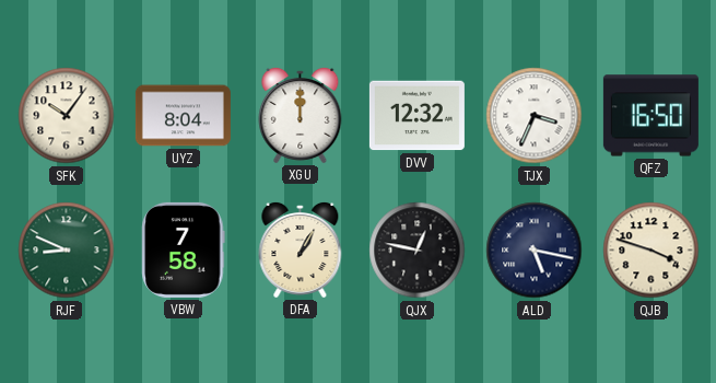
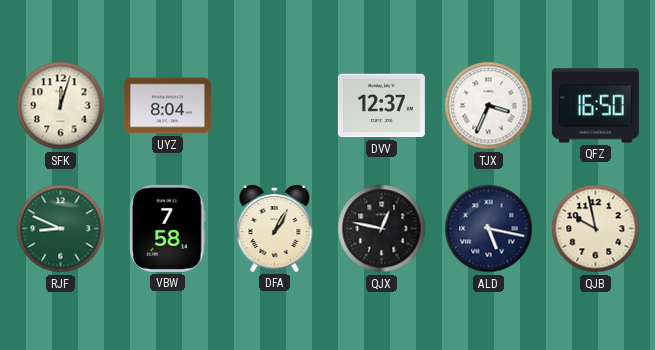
SFK: 10:06 -> 12:03 (61, 106)
XGU: 12:00 -> none (301, 115)
DVV: 12:32 -> 12:37 (381, 106)
QJB: 3:48 -> 9:58 (596, 229)
